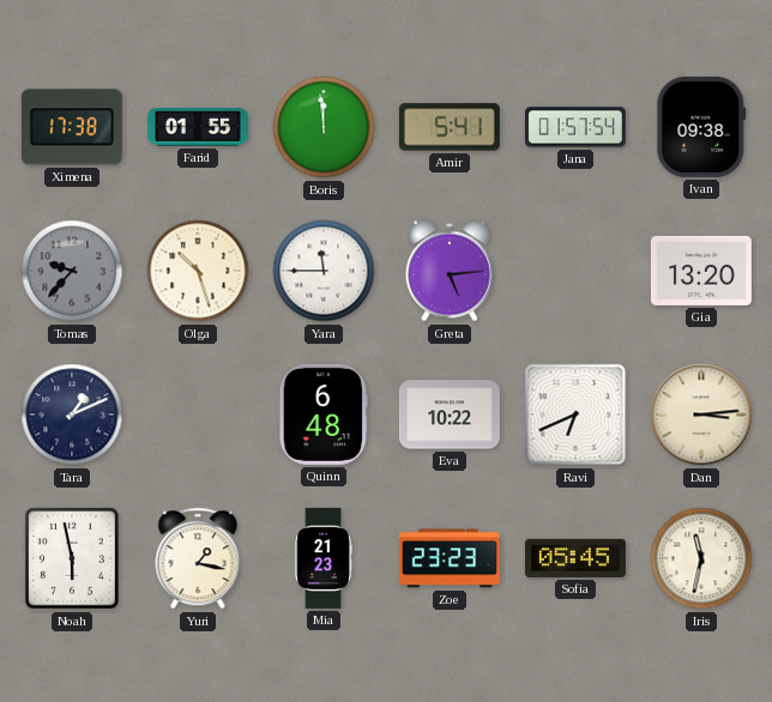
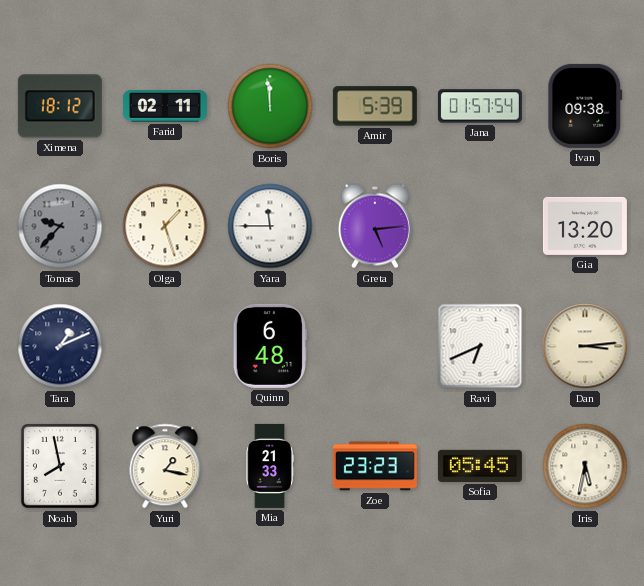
Ximena: 17:38 -> 18:12 (60, 106)
Farid: 01:55 -> 02:11 (165, 107)
Amir: 5:41 -> 5:39 (375, 106)
Olga: 10:27 -> 1:27 (165, 226)
Eva: 10:22 -> none (450, 414)
Noah: 5:58 -> 7:58 (60, 466)
Mia: 21:23 -> 21:33 (270, 466)
Iris: 11:32 -> 5:32 (585, 466)
